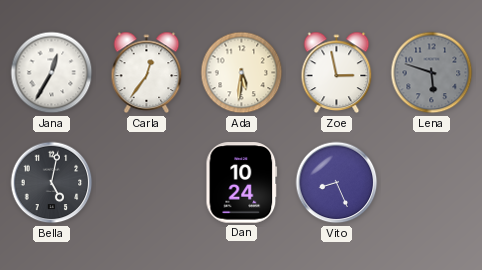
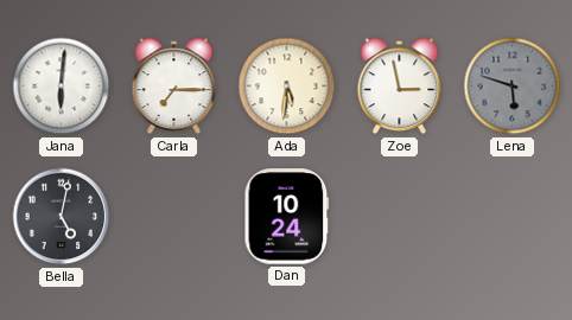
Jana: 12:35 -> 6:01 (62, 87)
Carla: 12:36 -> 7:15 (174, 87)
Vito: 8:26 -> none (337, 183)
